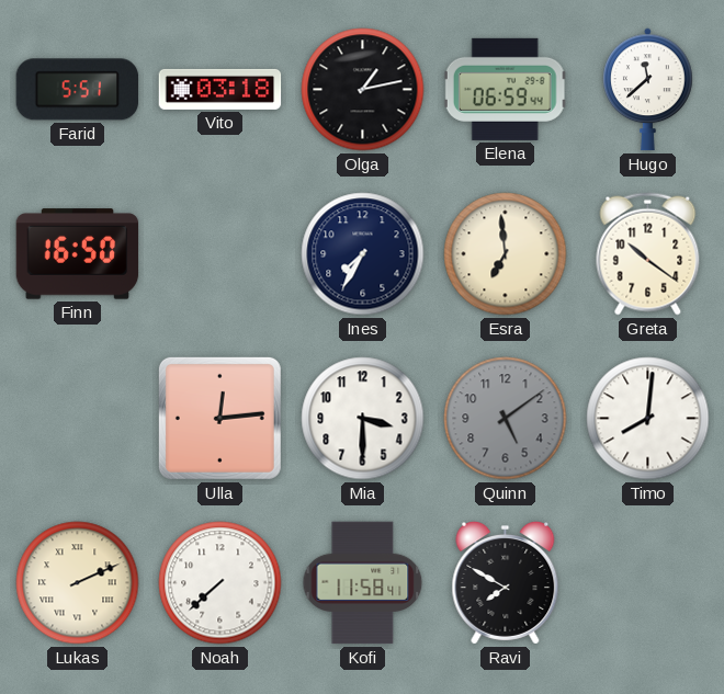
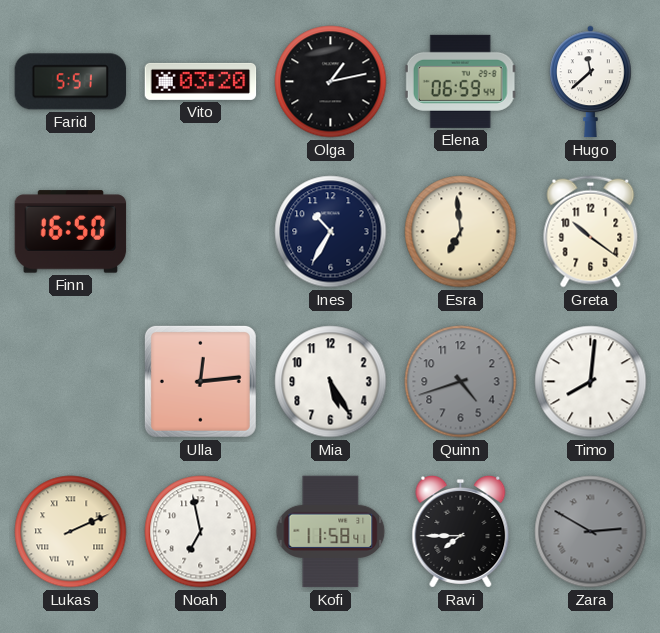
Vito: 03:18 -> 03:20 (201, 81)
Ines: 7:35 -> 10:35 (331, 232)
Mia: 3:30 -> 5:25 (331, 382)
Quinn: 5:09 -> 4:42 (461, 382)
Noah: 7:38 -> 6:58 (201, 532)
Ravi: 7:50 -> 7:45 (461, 532)
Zara: none -> 2:50 (591, 532)
